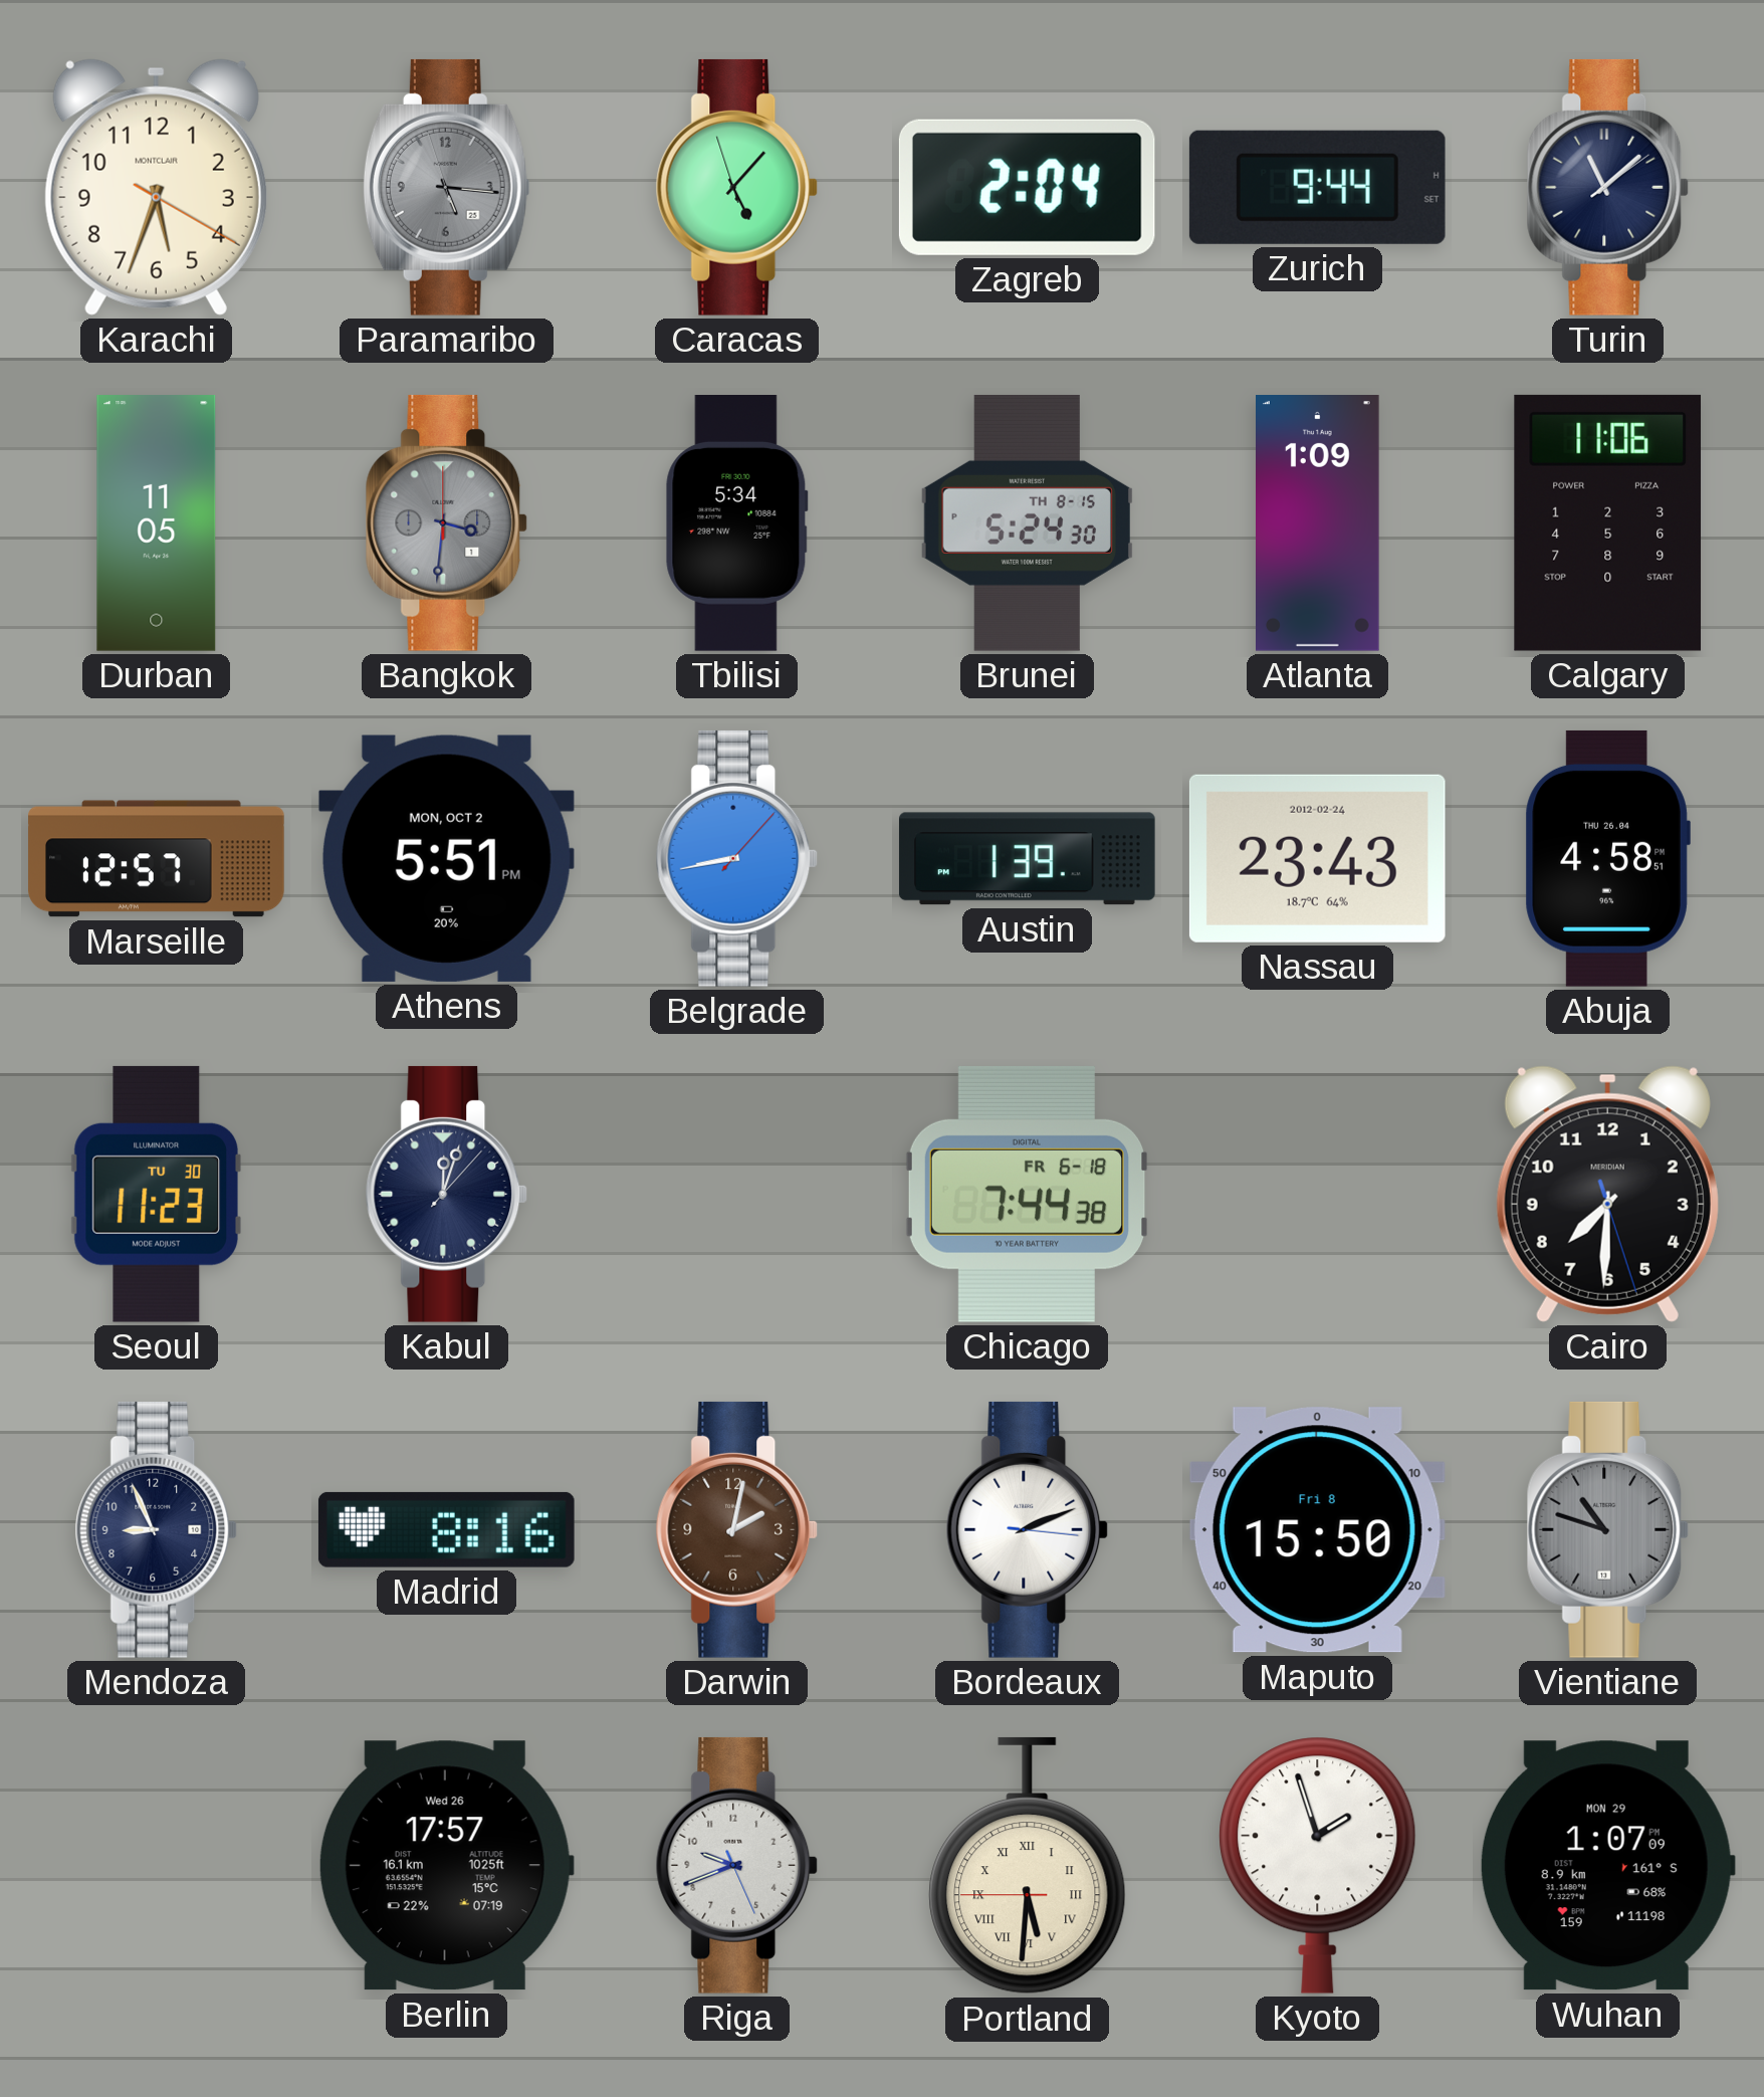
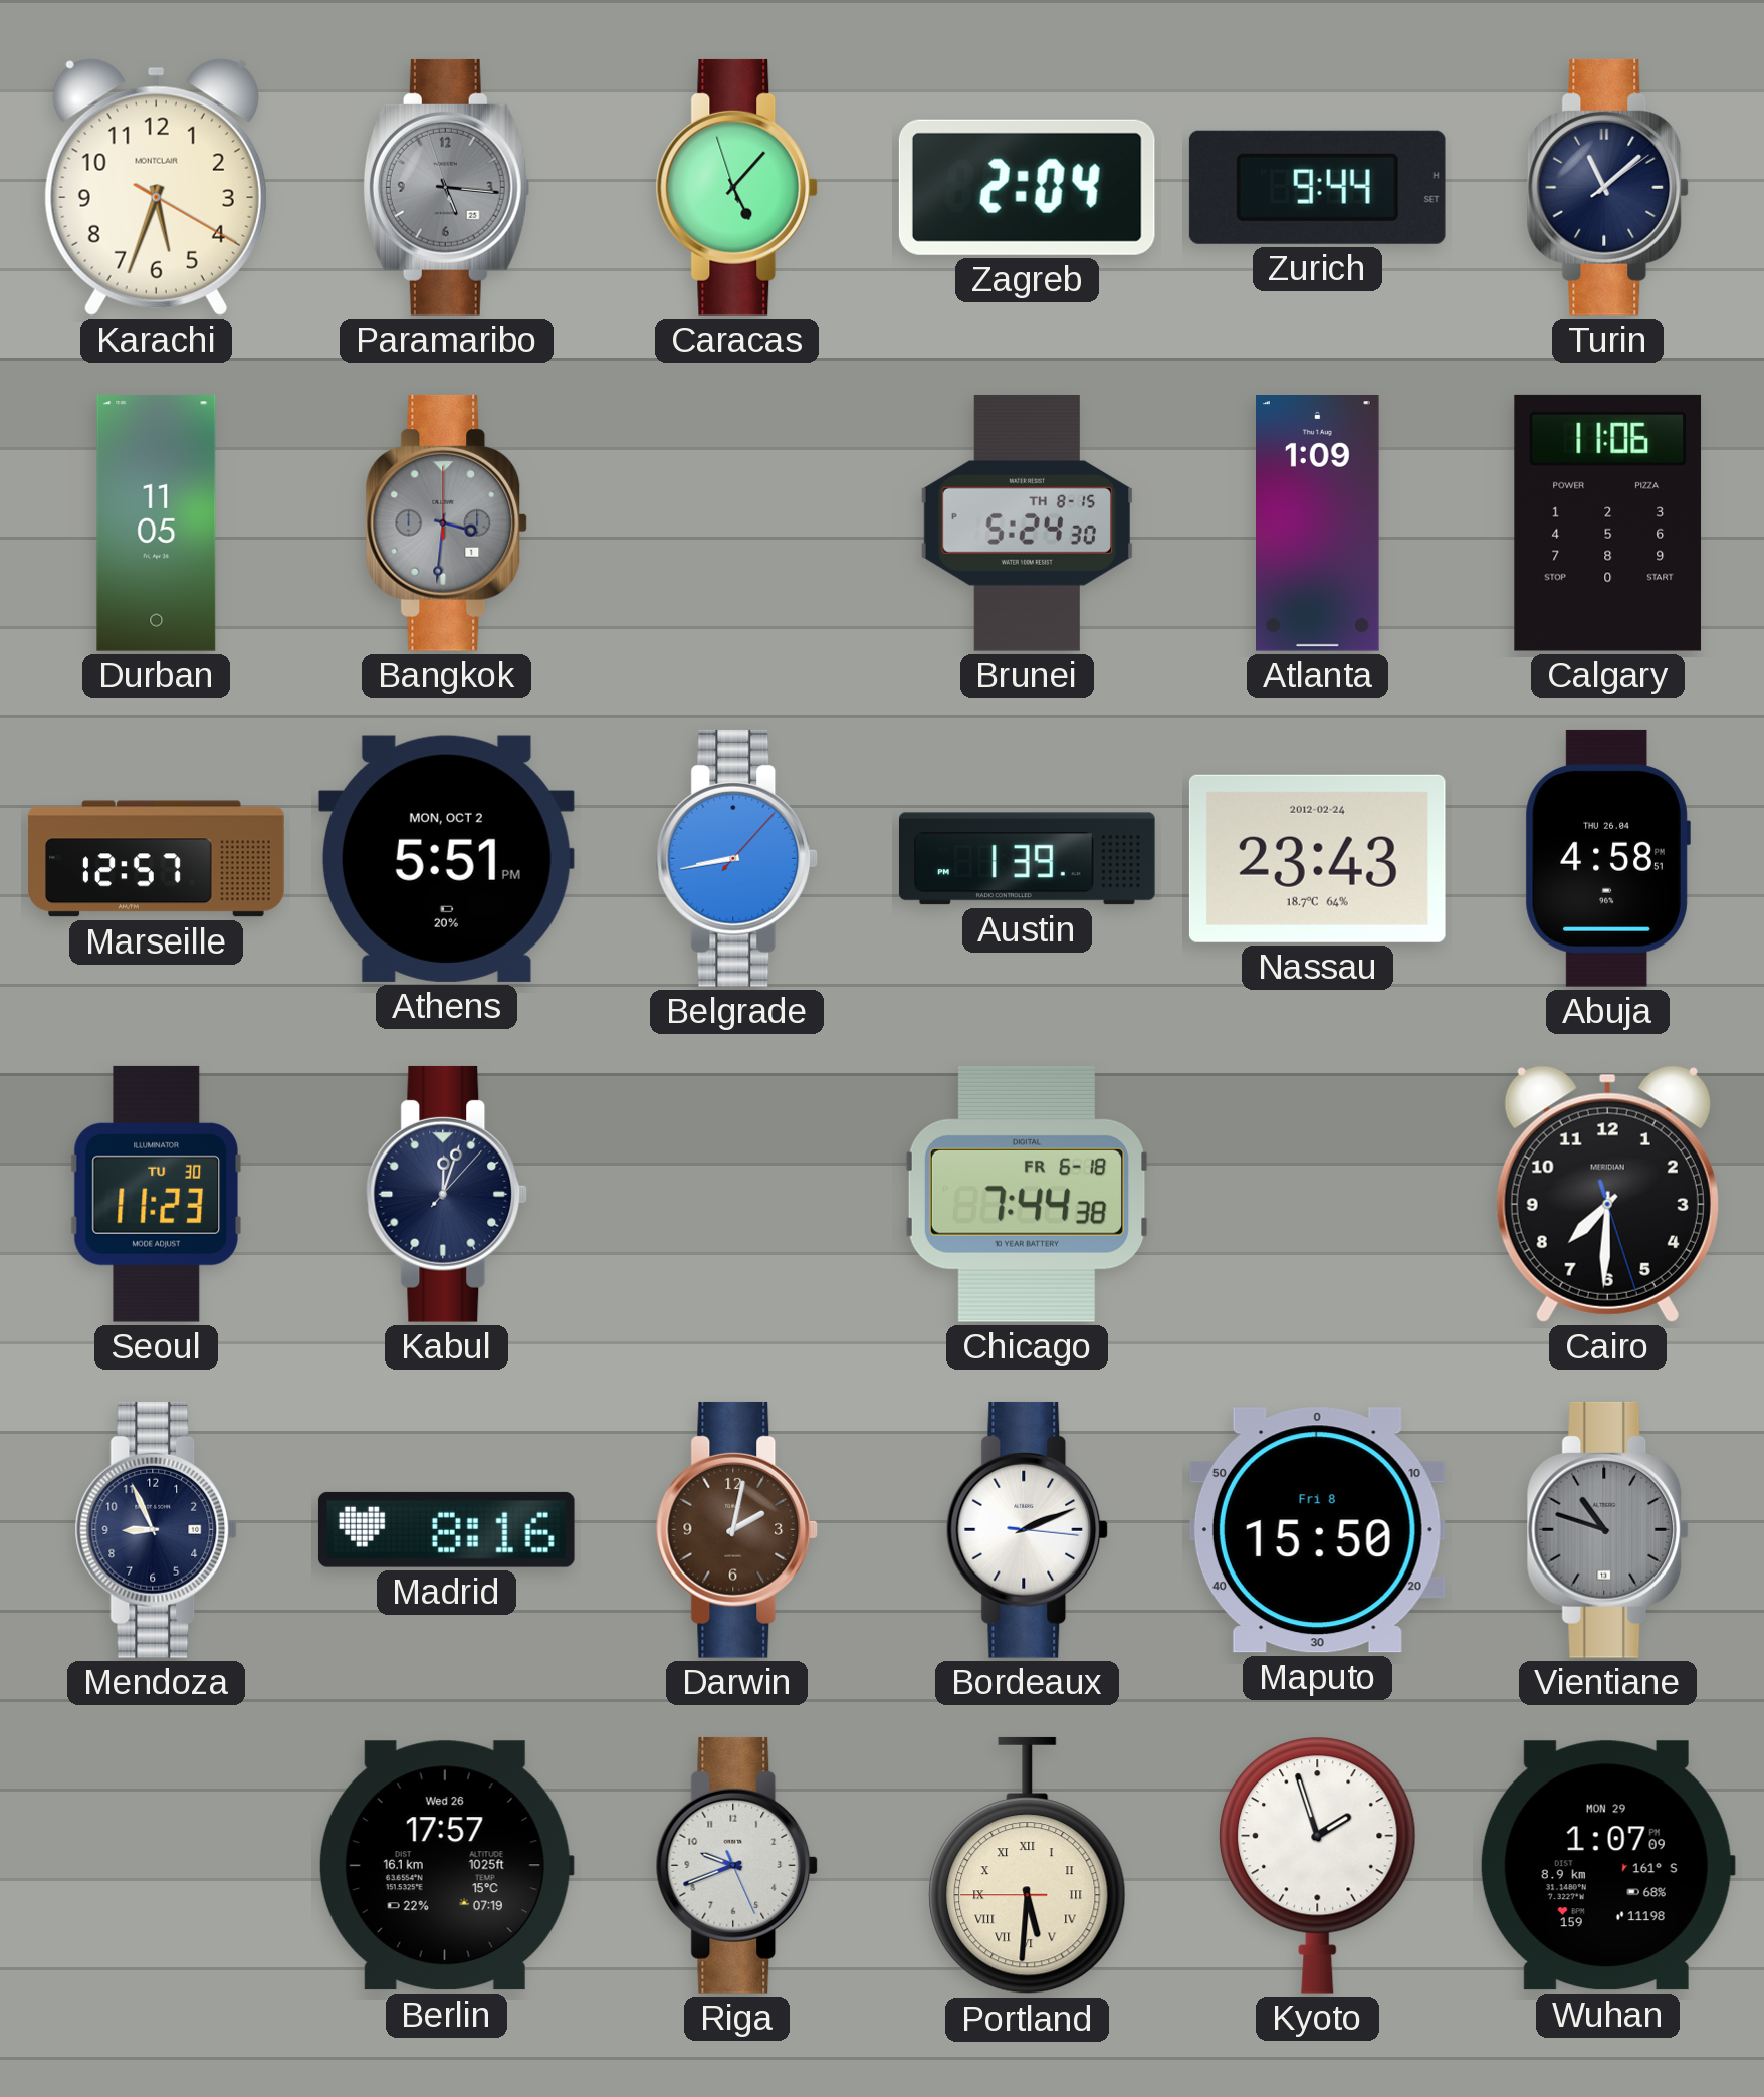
Tbilisi: 5:34 -> none (736, 523)
